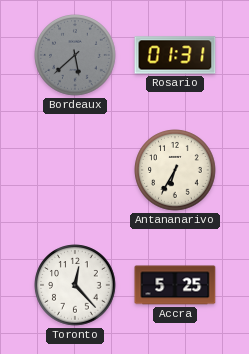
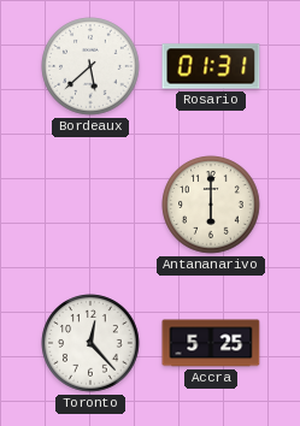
Bordeaux dial: grey -> white (90, 66)
Antananarivo: 6:35 -> 6:00 (211, 205)
